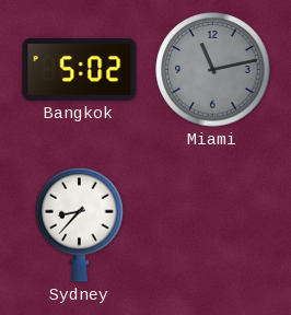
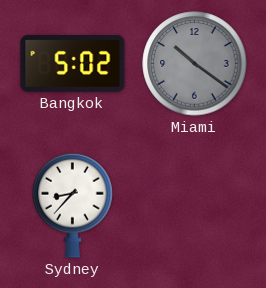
Miami: 11:13 -> 10:21 (195, 64)
